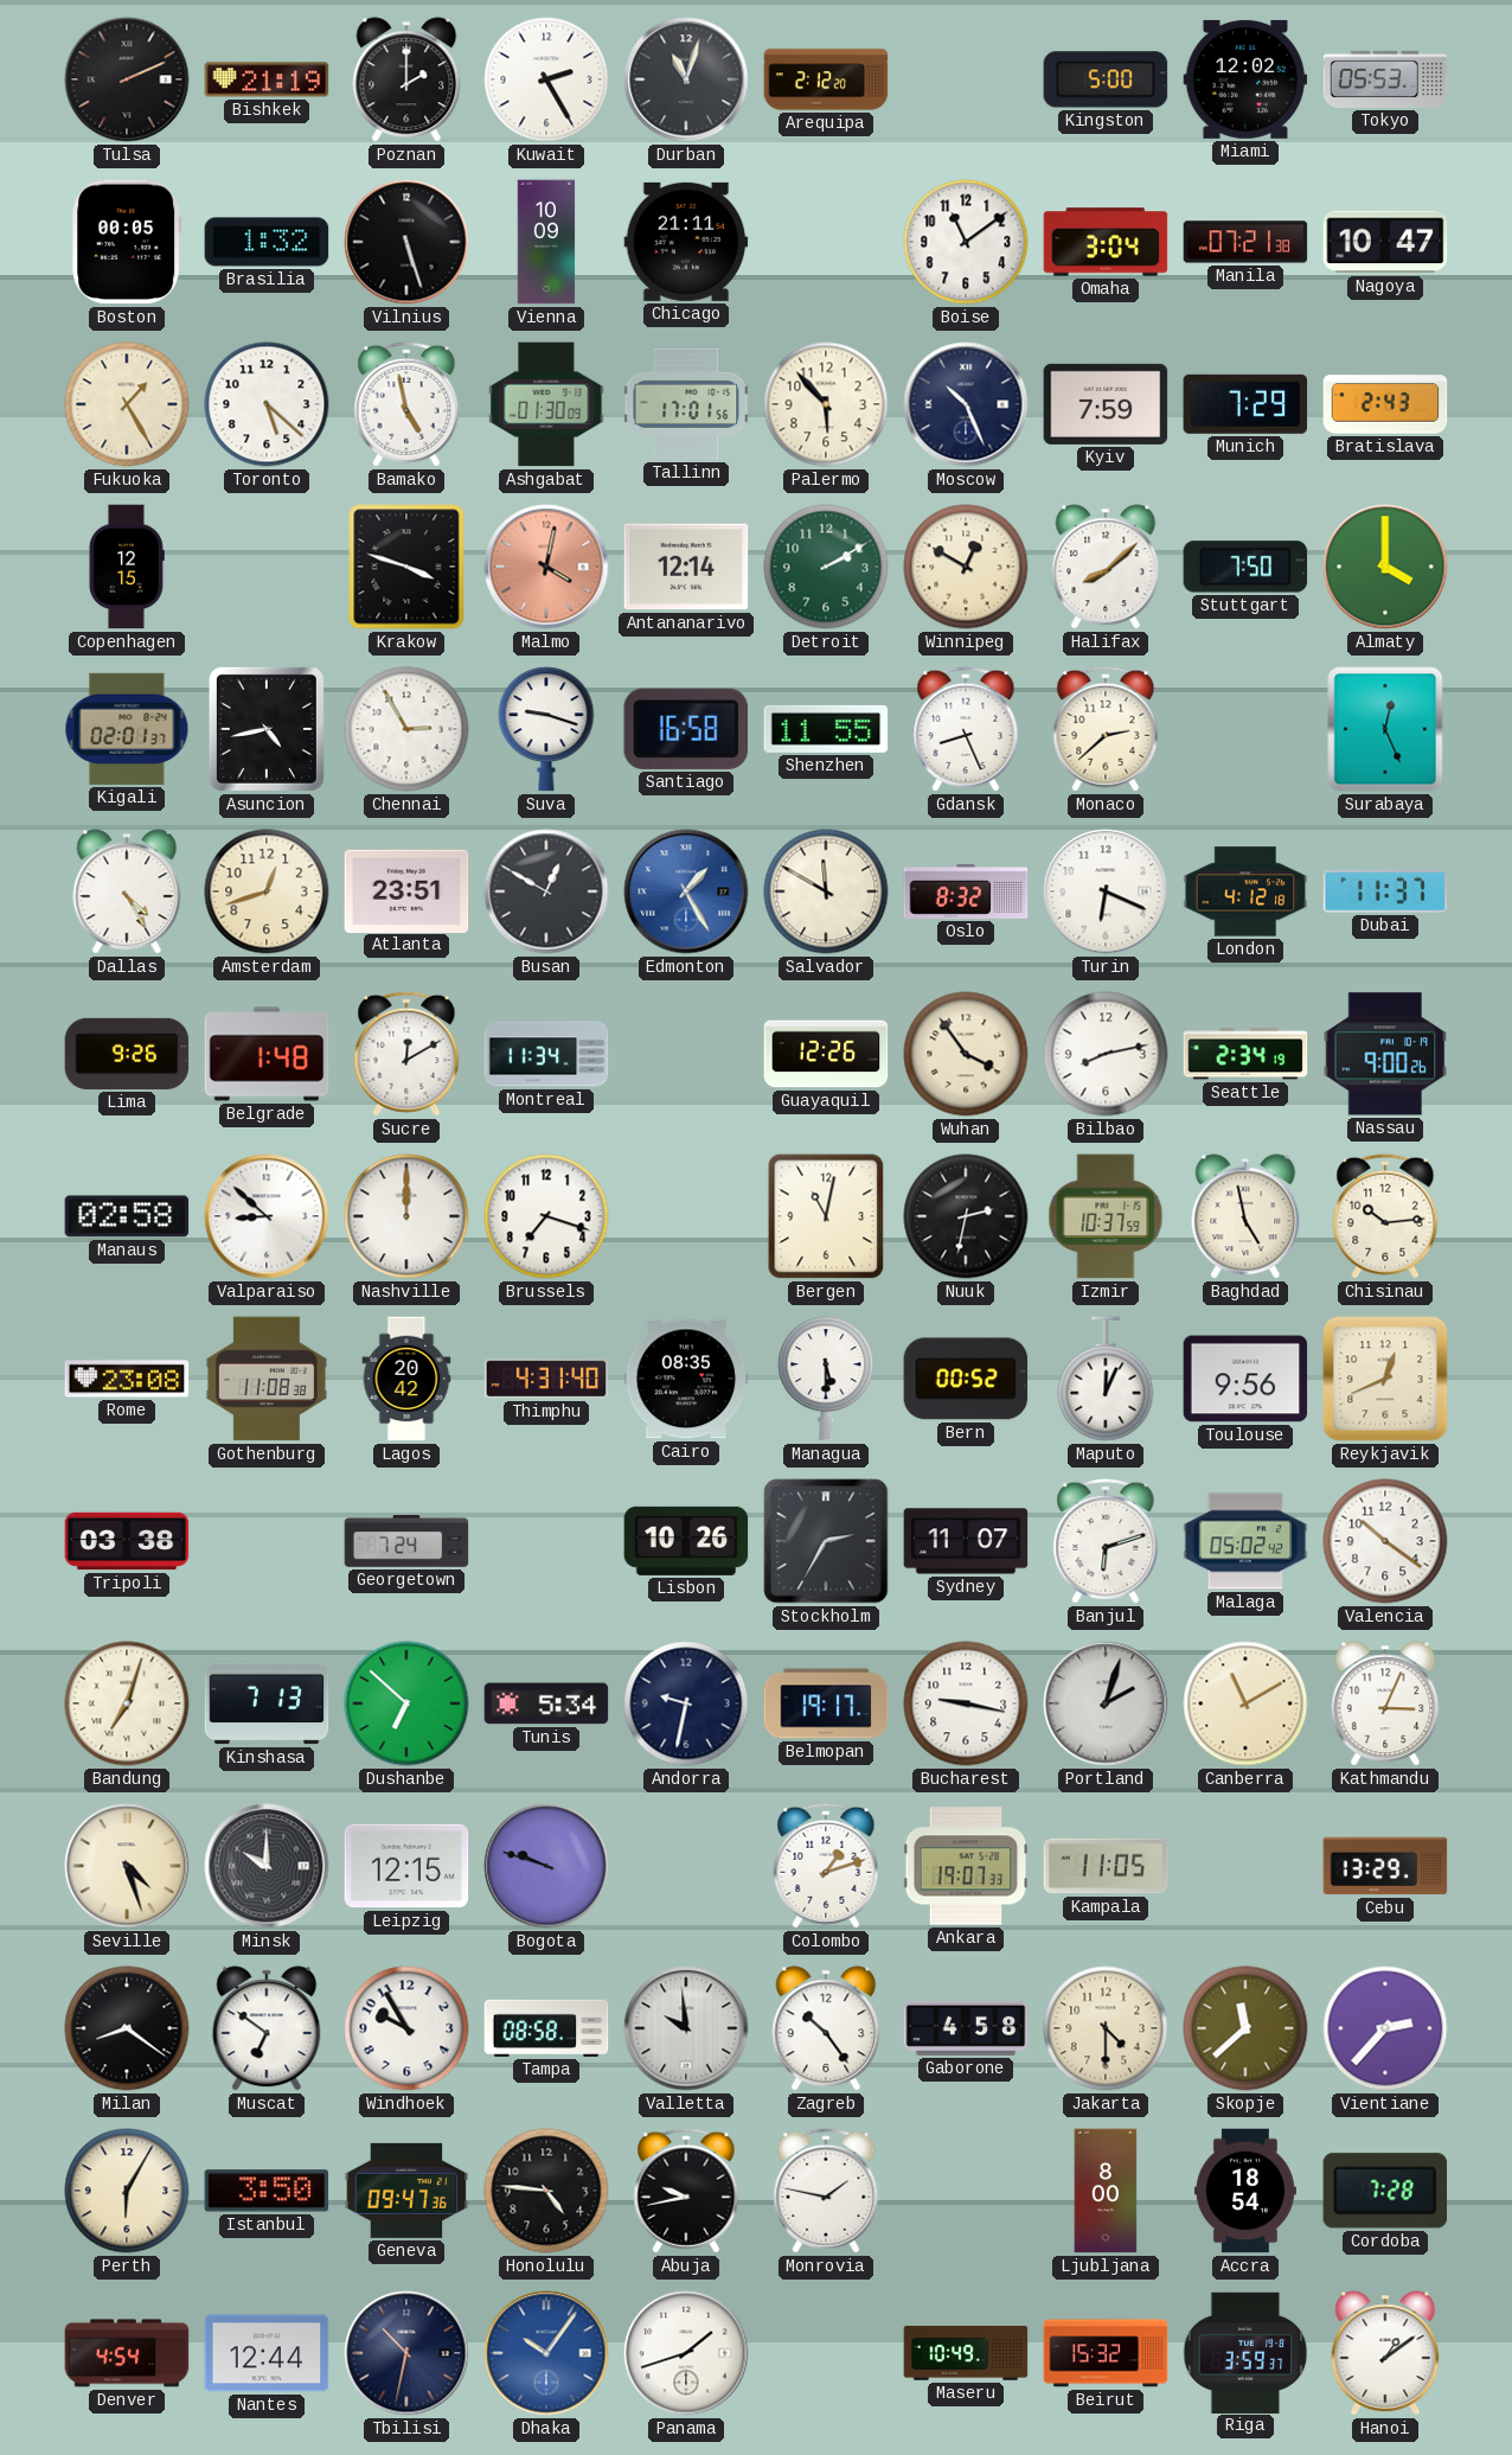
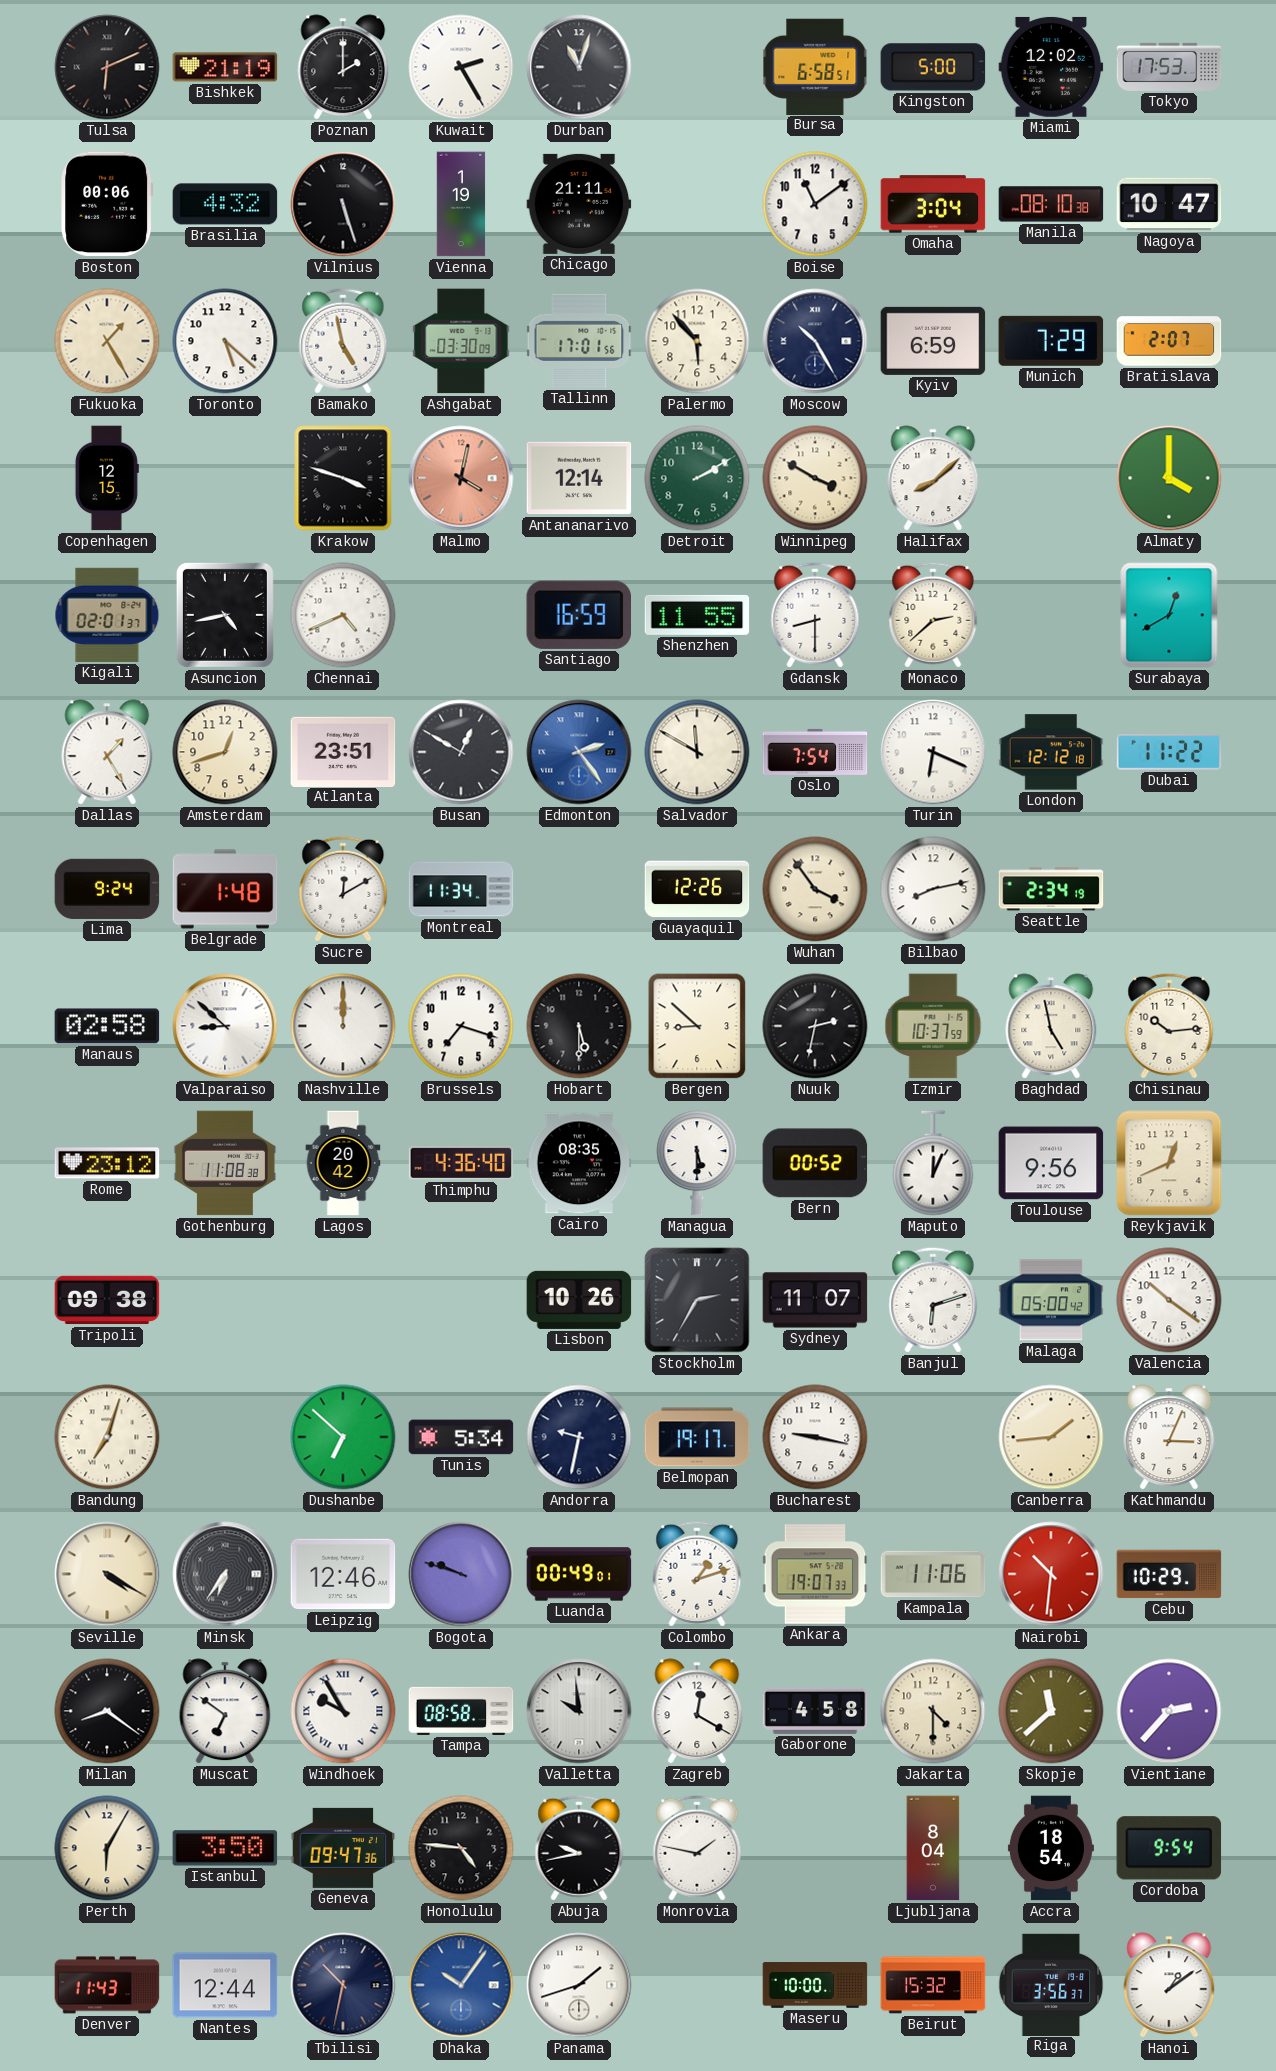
Tulsa: 2:11 -> 6:11 (107, 67)
Arequipa: 2:12 -> none (826, 79)
Bursa: none -> 6:58 (815, 66)
Tokyo: 05:53 -> 17:53 (1169, 67)
Boston: 00:05 -> 00:06 (107, 204)
Brasilia: 1:32 -> 4:32 (225, 204)
Vienna: 10:09 -> 1:19 (461, 204)
Manila: 07:21 -> 08:10 (1051, 204)
Ashgabat: 01:30 -> 03:30 (461, 341)
Moscow: 10:26 -> 10:25 (815, 341)
Kyiv: 7:59 -> 6:59 (933, 341)
Bratislava: 2:43 -> 2:07 (1169, 341)
Winnipeg: 12:50 -> 3:50 (815, 478)
Stuttgart: 7:50 -> none (1245, 567)
Chennai: 2:55 -> 4:41 (343, 615)
Suva: 9:18 -> none (546, 729)
Santiago: 16:58 -> 16:59 (578, 615)
Gdansk: 8:26 -> 8:30 (815, 615)
Surabaya: 12:26 -> 12:40 (1169, 615)
Dallas: 4:25 -> 1:25 (107, 752)
Edmonton: 1:25 -> 2:24 (579, 752)
Oslo: 8:32 -> 7:54 (815, 752)
London: 4:12 -> 12:12 (1051, 752)
Dubai: 11:37 -> 11:22 (1169, 752)
Lima: 9:26 -> 9:24 (107, 889)
Nassau: 9:00 -> none (1385, 1054)
Hobart: none -> 5:30 (579, 1026)
Bergen: 11:02 -> 8:52 (697, 1026)
Rome: 23:08 -> 23:12 (107, 1163)
Thimphu: 4:31 -> 4:36 (461, 1163)
Tripoli: 03:38 -> 09:38 (107, 1300)
Georgetown: 7:24 -> none (406, 1541)
Malaga: 05:02 -> 05:00 (1051, 1300)
Kinshasa: 7:13 -> none (267, 1703)
Portland: 2:03 -> none (1106, 1703)
Canberra: 11:10 -> 1:44 (1051, 1437)
Seville: 4:27 -> 4:20 (107, 1574)
Minsk: 10:00 -> 6:36 (225, 1574)
Leipzig: 12:15 -> 12:46 (343, 1574)
Luanda: none -> 00:49 (579, 1574)
Kampala: 11:05 -> 11:06 (933, 1574)
Nairobi: none -> 10:31 (1051, 1574)
Cebu: 13:29 -> 10:29 (1169, 1574)
Windhoek numerals: Arabic -> Roman (343, 1711)
Zagreb: 10:24 -> 12:20 (697, 1711)
Ljubljana: 8:00 -> 8:04 (933, 1848)
Cordoba: 7:28 -> 9:54 (1169, 1848)
Denver: 4:54 -> 11:43 (107, 1985)
Maseru: 10:49 -> 10:00 (815, 1985)
Riga: 3:59 -> 3:56 (1051, 1984)
